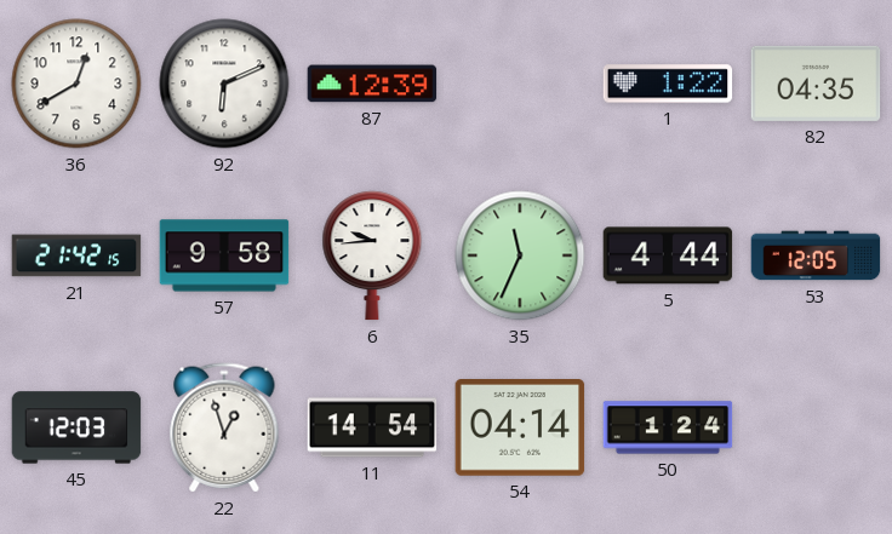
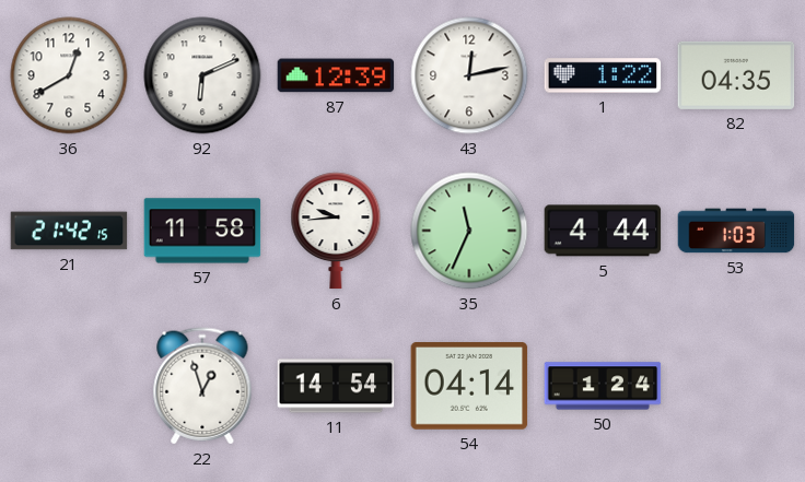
43: none -> 12:13 (469, 75)
57: 9:58 -> 11:58 (202, 231)
53: 12:05 -> 1:03 (736, 231)
45: 12:03 -> none (76, 427)
